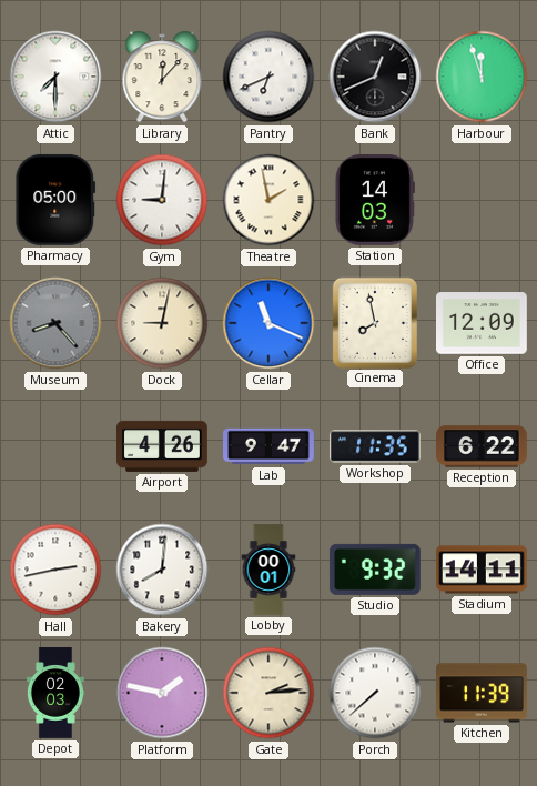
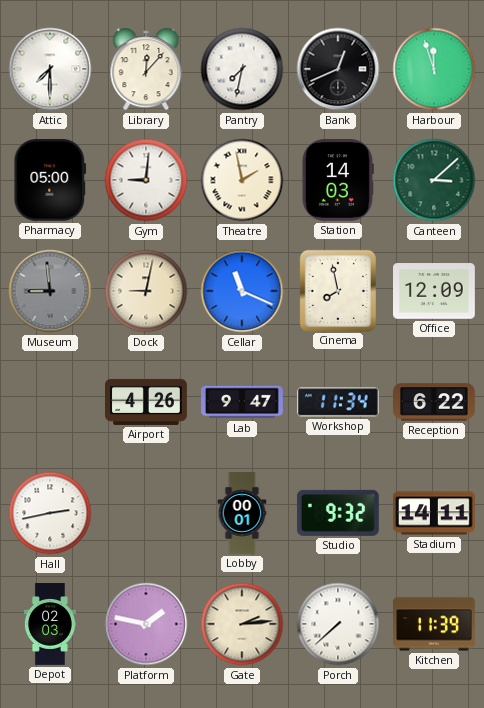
Pantry: 6:41 -> 7:32 (242, 69)
Canteen: none -> 3:08 (434, 180)
Museum: 8:23 -> 8:59 (50, 291)
Workshop: 11:35 -> 11:34 (338, 402)
Bakery: 8:01 -> none (162, 570)
